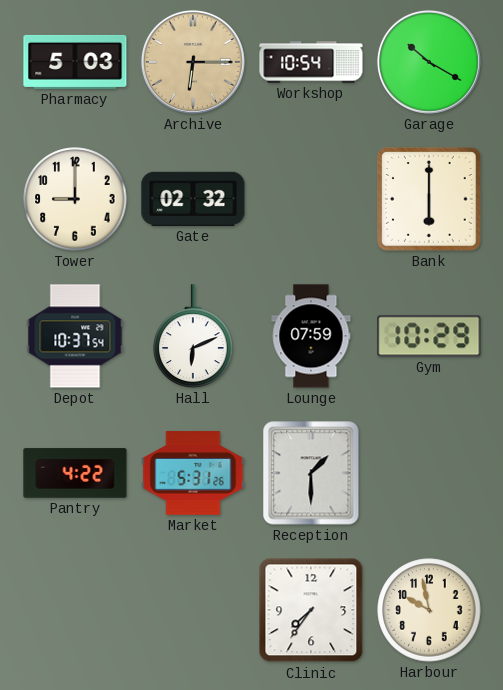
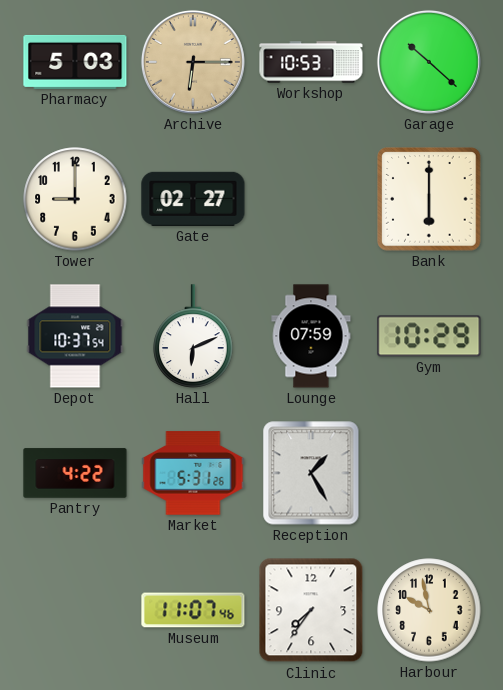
Workshop: 10:54 -> 10:53 (311, 62)
Garage: 10:20 -> 10:22 (429, 62)
Gate: 02:32 -> 02:27 (193, 199)
Reception: 1:30 -> 1:25 (311, 473)
Museum: none -> 11:07 (193, 610)
